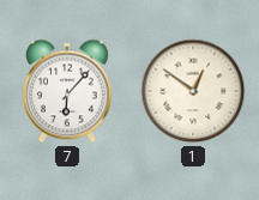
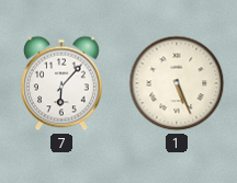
1: 12:51 -> 5:26 (177, 83)
